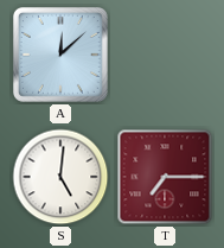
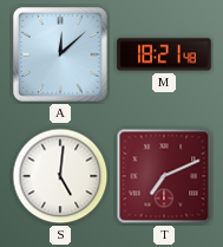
M: none -> 18:21 (164, 54)
T: 7:15 -> 7:11 (164, 176)
